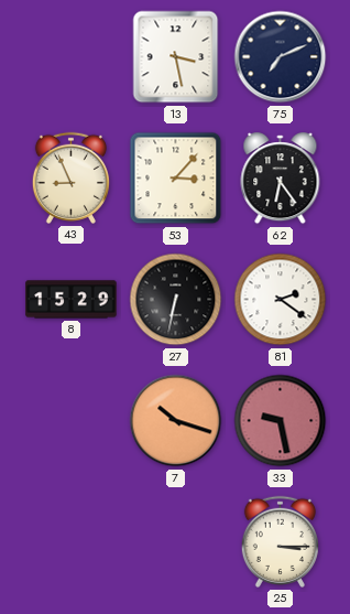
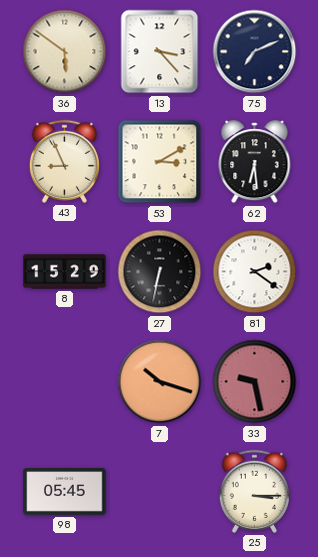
36: none -> 5:51 (65, 52)
13: 3:28 -> 3:23 (160, 52)
53: 3:07 -> 3:10 (160, 162)
62: 6:24 -> 6:29 (255, 162)
98: none -> 05:45 (65, 491)
